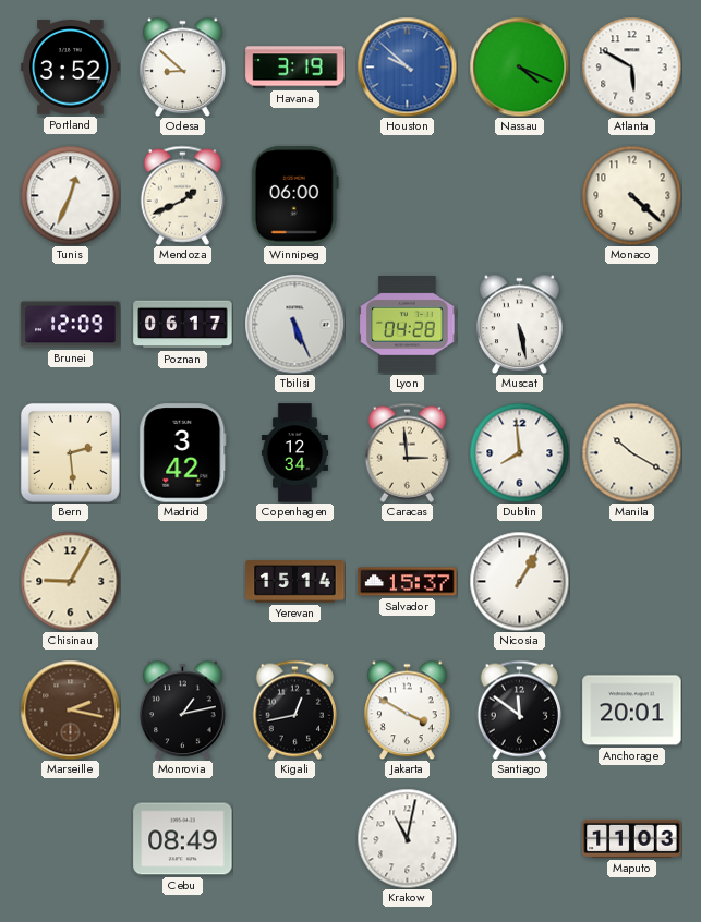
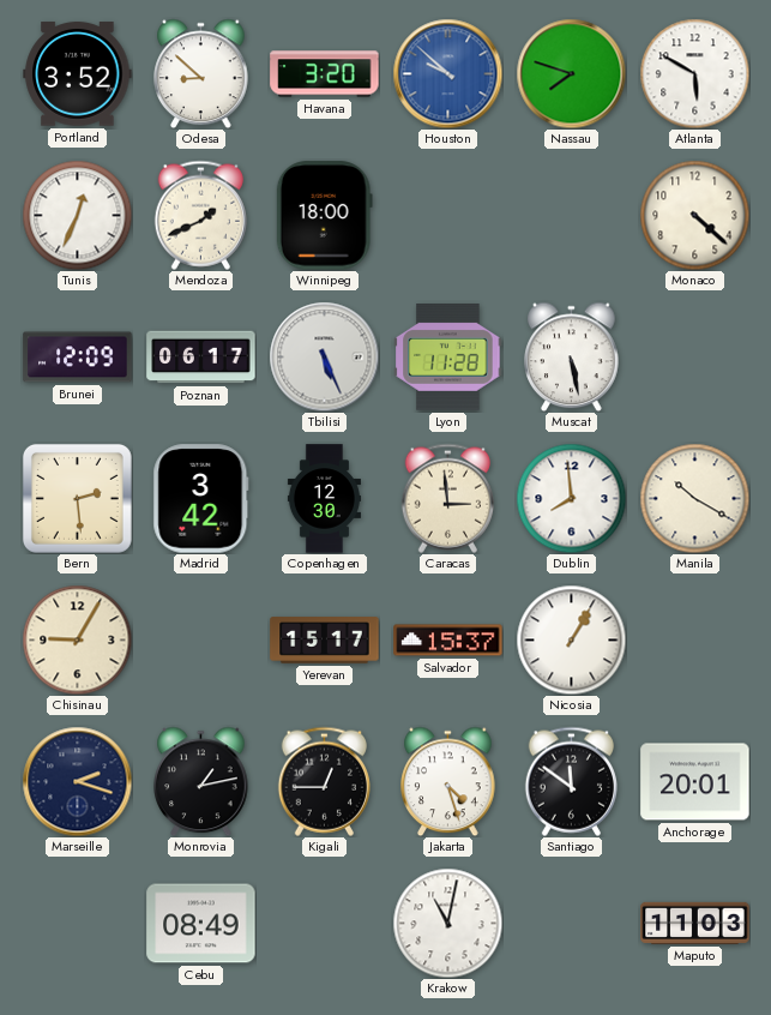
Havana: 3:19 -> 3:20 (325, 74)
Nassau: 4:19 -> 7:48 (571, 73)
Winnipeg: 06:00 -> 18:00 (324, 216)
Lyon: 04:28 -> 11:28 (448, 358)
Copenhagen: 12:34 -> 12:30 (324, 499)
Yerevan: 15:14 -> 15:17 (325, 641)
Marseille: 2:17 -> 2:18 (77, 781)
Marseille dial: brown -> navy (77, 781)
Kigali: 12:43 -> 12:45 (324, 781)
Jakarta: 3:50 -> 4:27 (448, 781)
